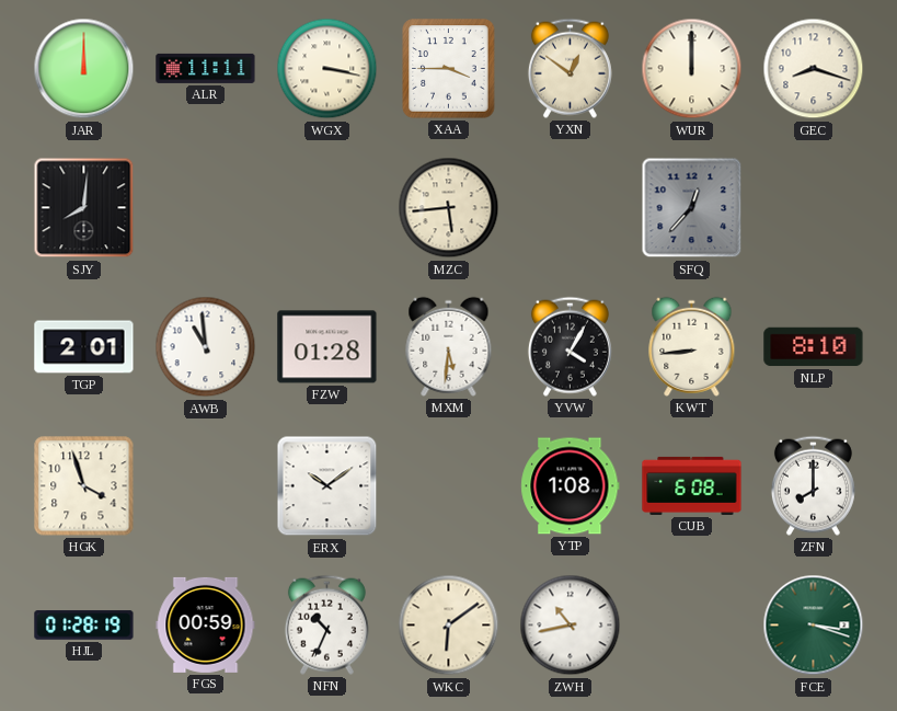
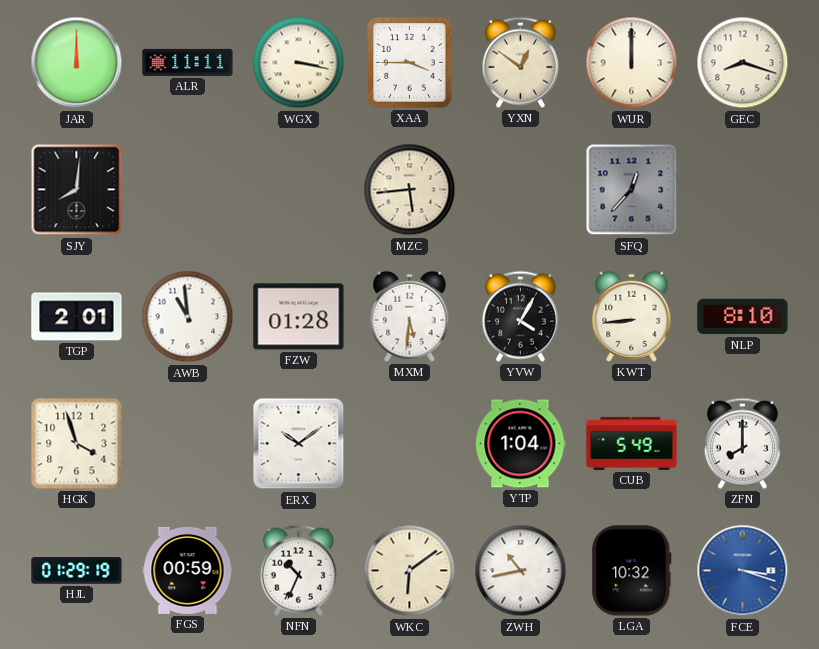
YTP: 1:08 -> 1:04 (521, 444)
CUB: 6:08 -> 5:49 (632, 443)
HJL: 01:28 -> 01:29 (77, 571)
LGA: none -> 10:32 (632, 571)
FCE dial: green -> blue (743, 571)
